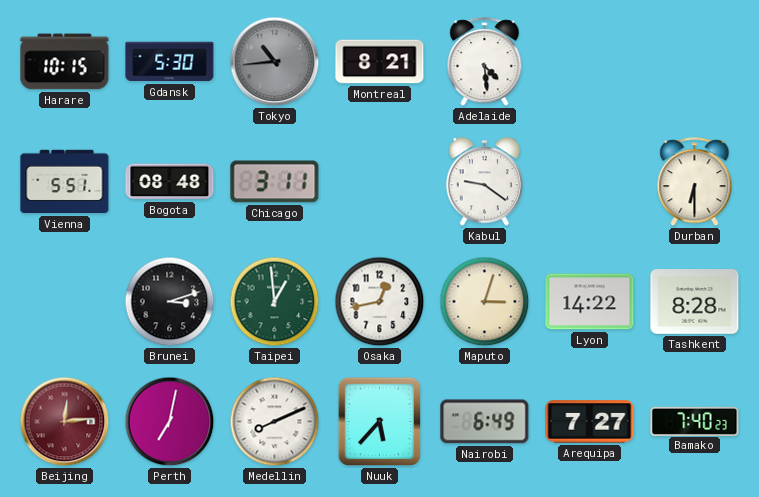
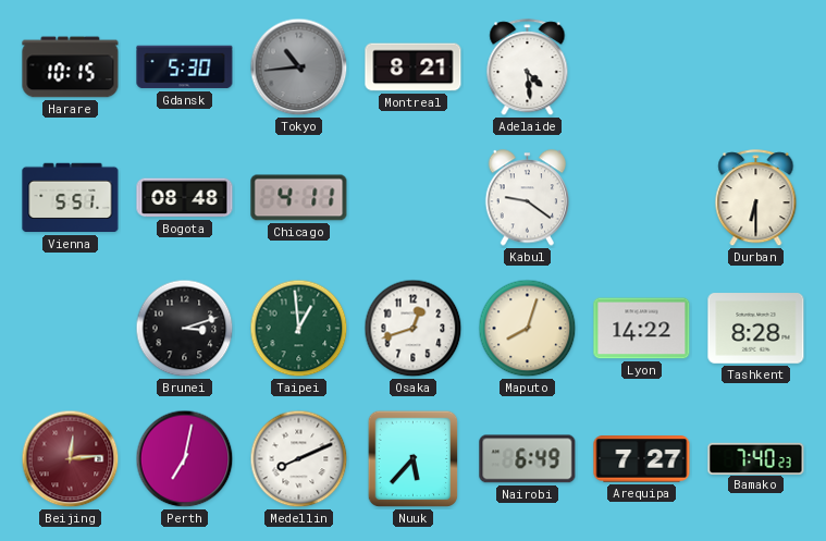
Chicago: 3:11 -> 4:11 (299, 198)
Osaka: 12:43 -> 12:42 (414, 329)
Maputo: 3:03 -> 8:03 (528, 329)
